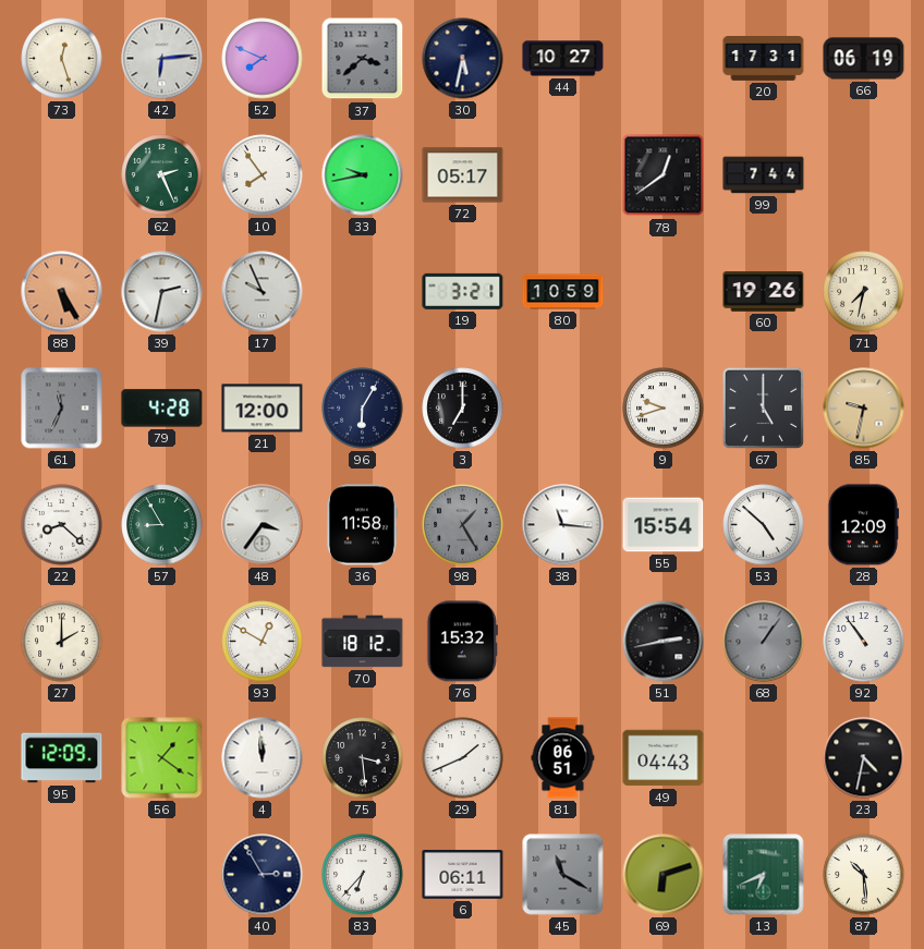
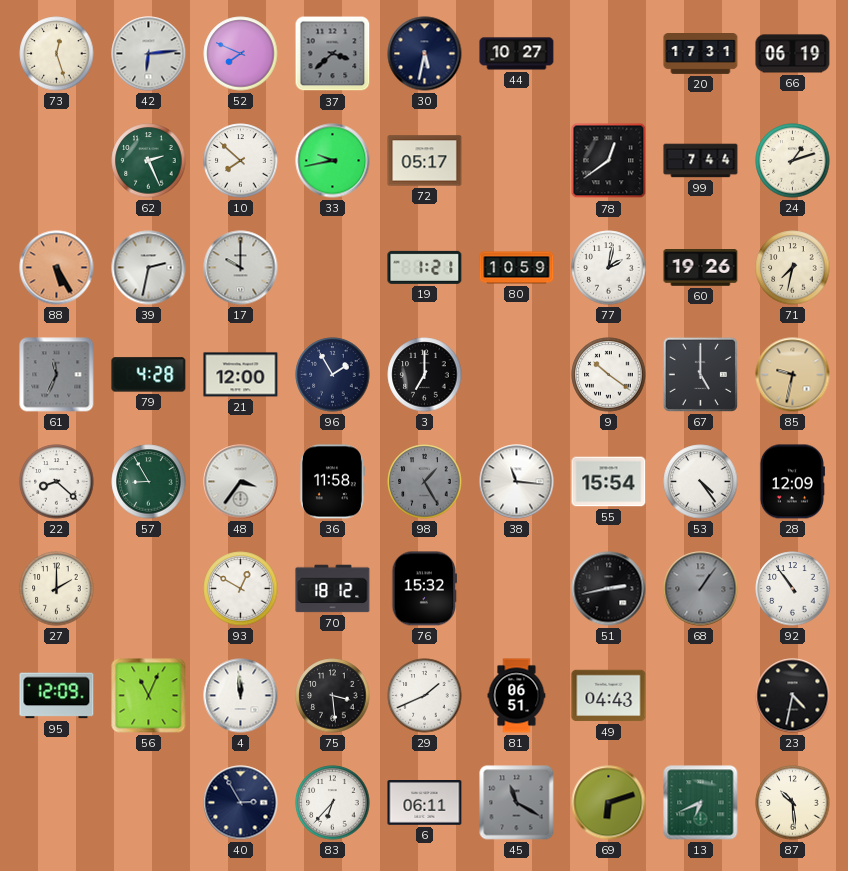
10: 7:54 -> 7:52 (241, 161)
24: none -> 1:12 (793, 161)
17: 9:56 -> 10:00 (241, 268)
19: 3:21 -> 1:21 (425, 267)
77: none -> 2:02 (609, 268)
96: 6:05 -> 1:55 (333, 375)
9: 9:42 -> 10:21 (609, 375)
53: 4:52 -> 4:24 (701, 482)
56: 1:21 -> 11:04 (149, 696)
